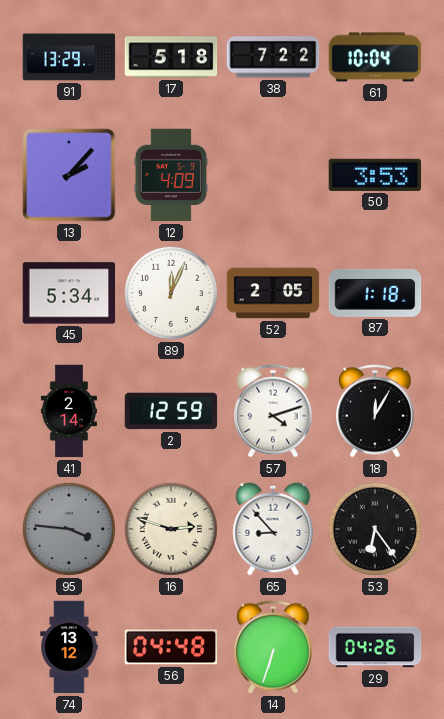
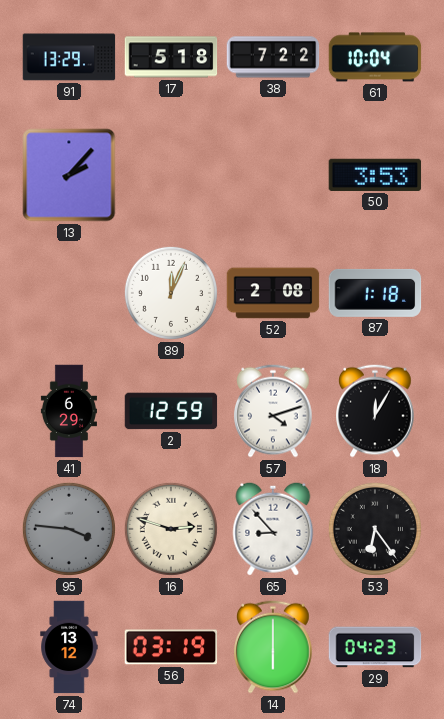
12: 4:09 -> none (171, 175)
45: 5:34 -> none (69, 293)
52: 2:05 -> 2:08 (273, 293)
41: 2:14 -> 6:29 (68, 411)
56: 04:48 -> 03:19 (171, 647)
14: 6:33 -> 6:00 (273, 647)
29: 04:26 -> 04:23 (375, 647)
